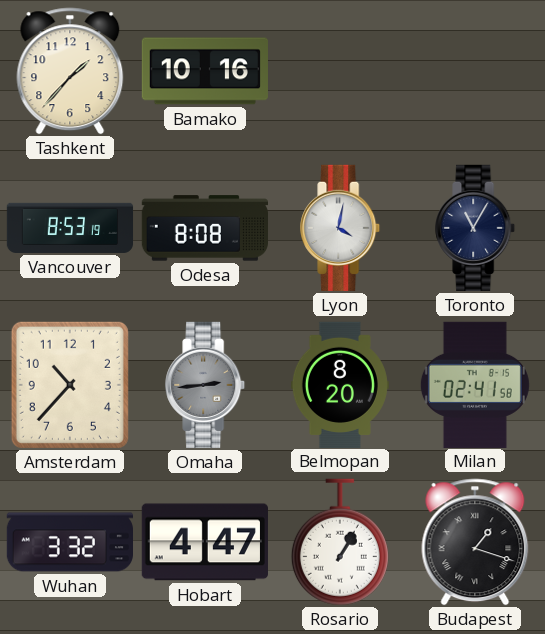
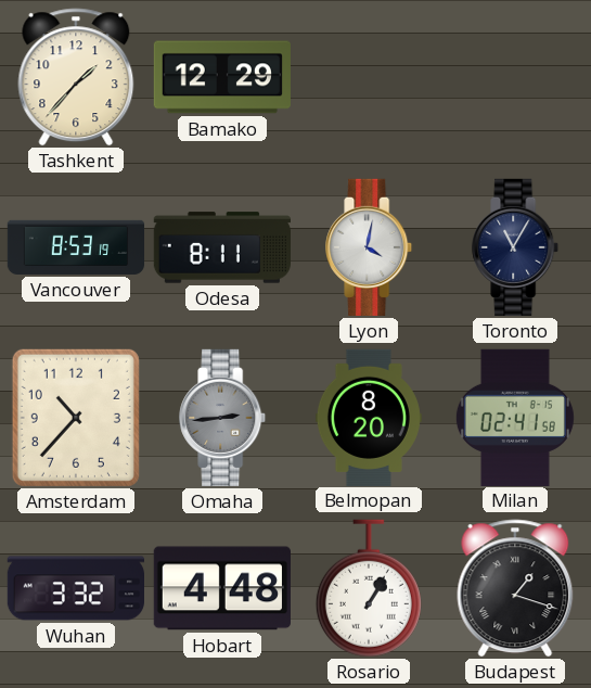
Bamako: 10:16 -> 12:29 (222, 77)
Odesa: 8:08 -> 8:11 (221, 247)
Hobart: 4:47 -> 4:48 (222, 588)
